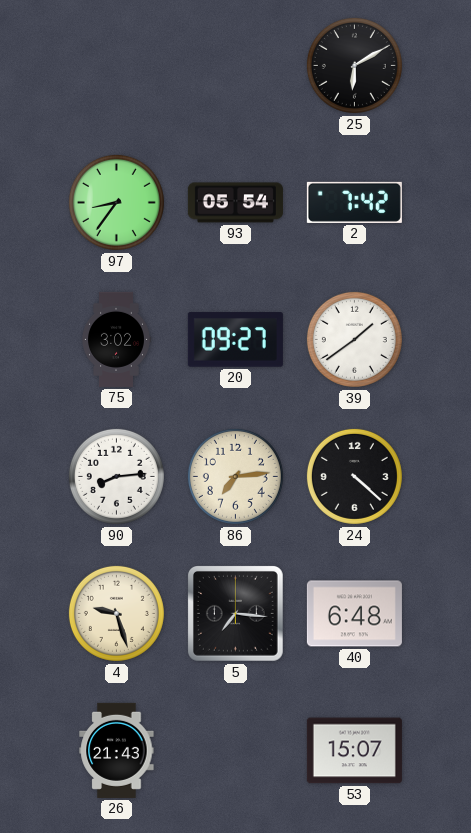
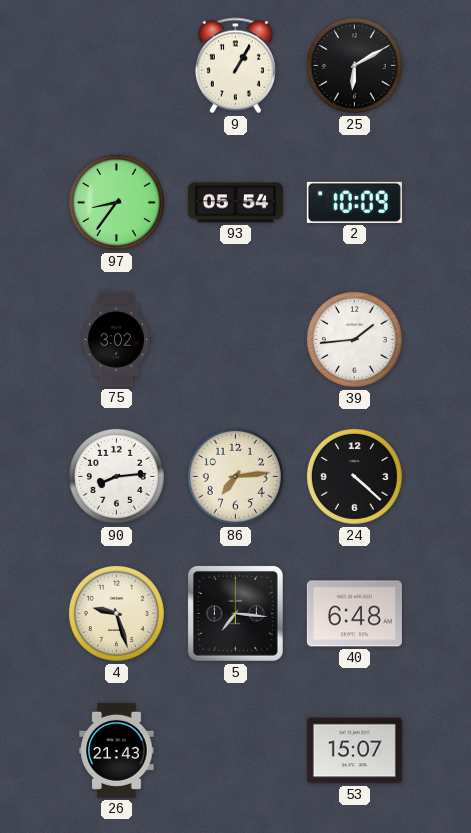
9: none -> 1:05 (235, 66)
2: 7:42 -> 10:09 (354, 202)
20: 09:27 -> none (235, 340)
39: 1:39 -> 1:44 (354, 339)
